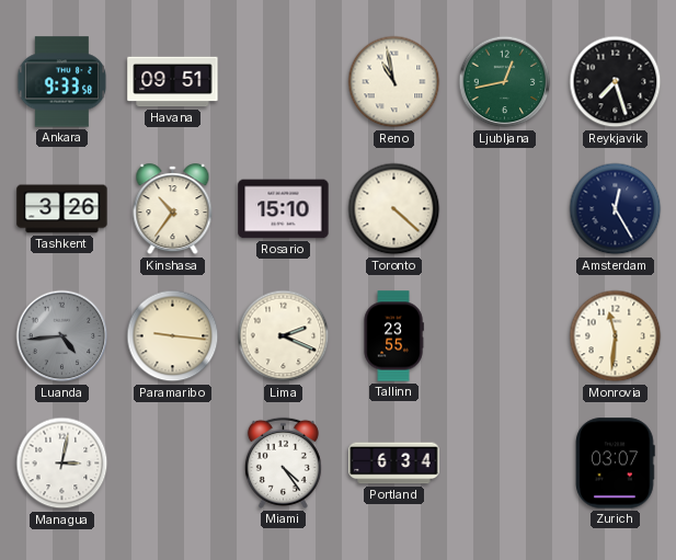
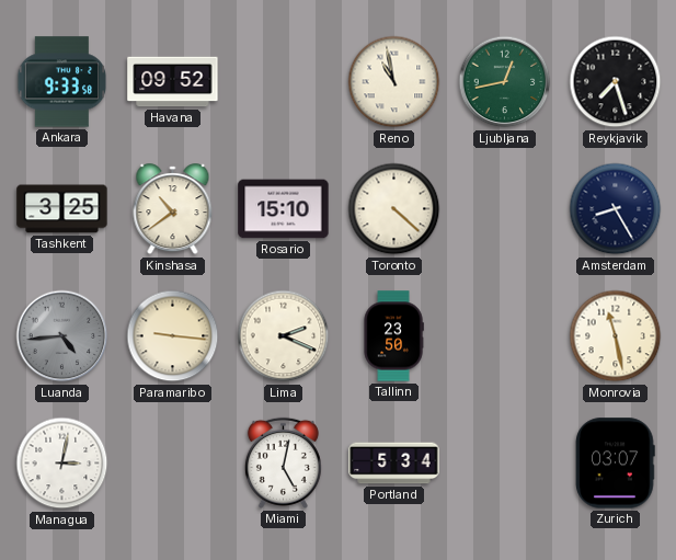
Havana: 09:51 -> 09:52 (173, 82)
Tashkent: 3:26 -> 3:25 (62, 209)
Kinshasa: 10:36 -> 10:39 (173, 209)
Amsterdam: 12:25 -> 8:25 (616, 209)
Tallinn: 23:55 -> 23:50 (393, 336)
Monrovia: 11:31 -> 11:28 (616, 336)
Miami: 4:24 -> 5:02 (283, 462)
Portland: 6:34 -> 5:34 (394, 464)
